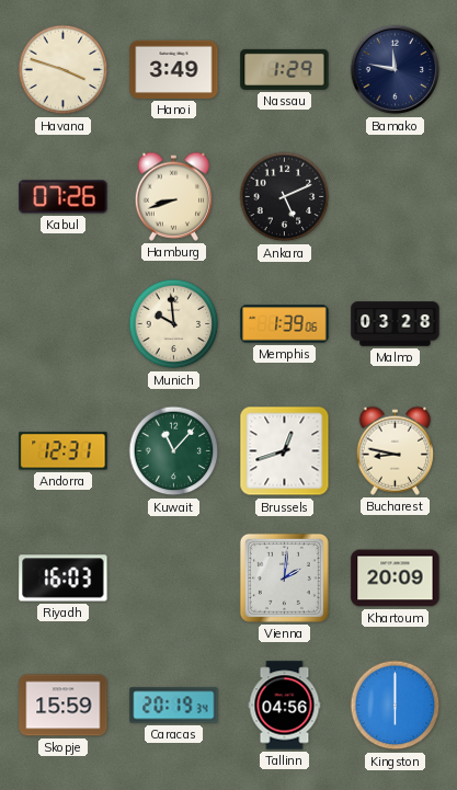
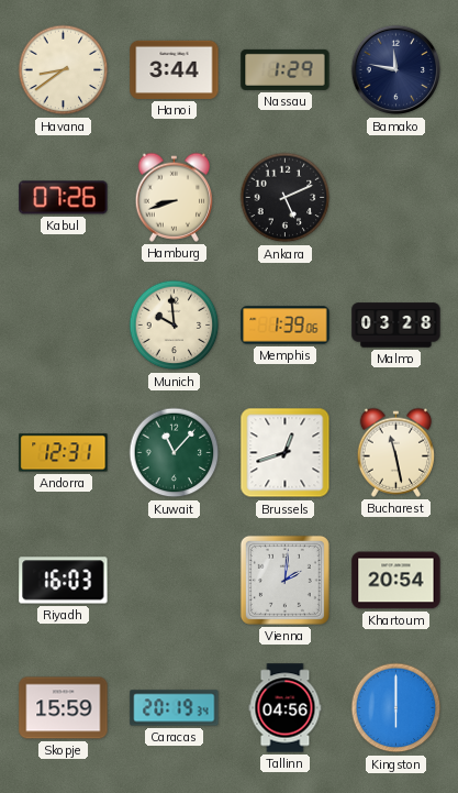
Havana: 3:48 -> 8:39 (64, 70)
Hanoi: 3:49 -> 3:44 (175, 69)
Bucharest: 8:47 -> 11:28 (396, 452)
Khartoum: 20:09 -> 20:54 (396, 581)
